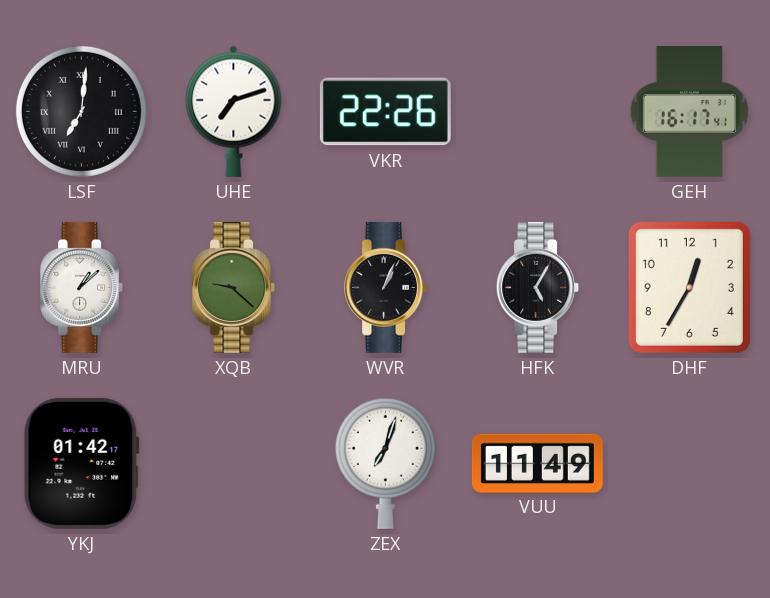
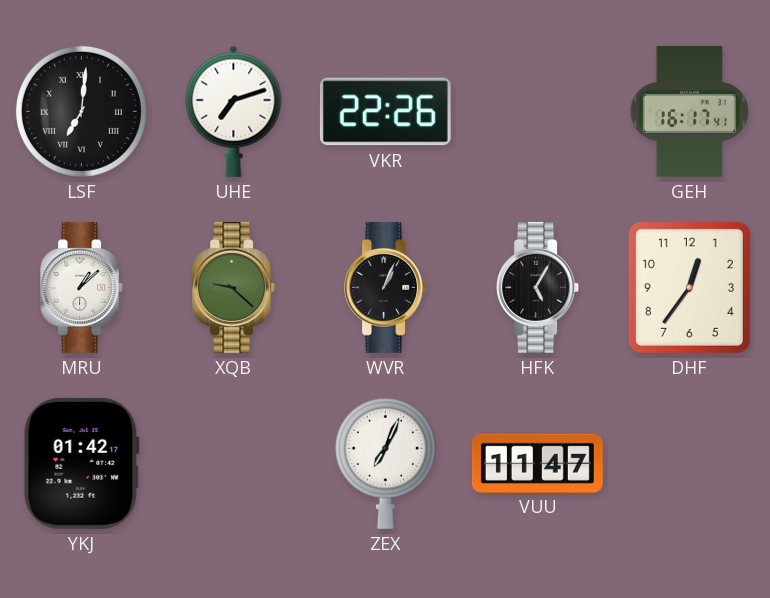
DHF: 12:35 -> 12:36 (689, 287)
ZEX: 7:03 -> 7:04 (385, 463)
VUU: 11:49 -> 11:47 (537, 463)
